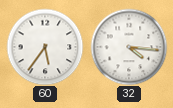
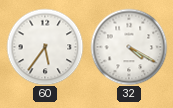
32: 4:16 -> 4:20 (129, 47)
